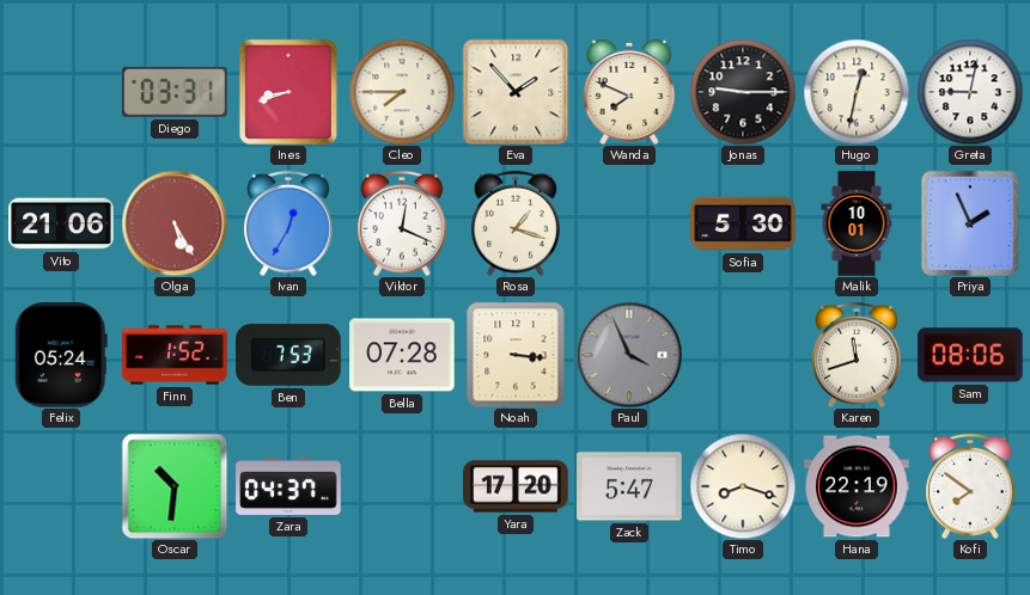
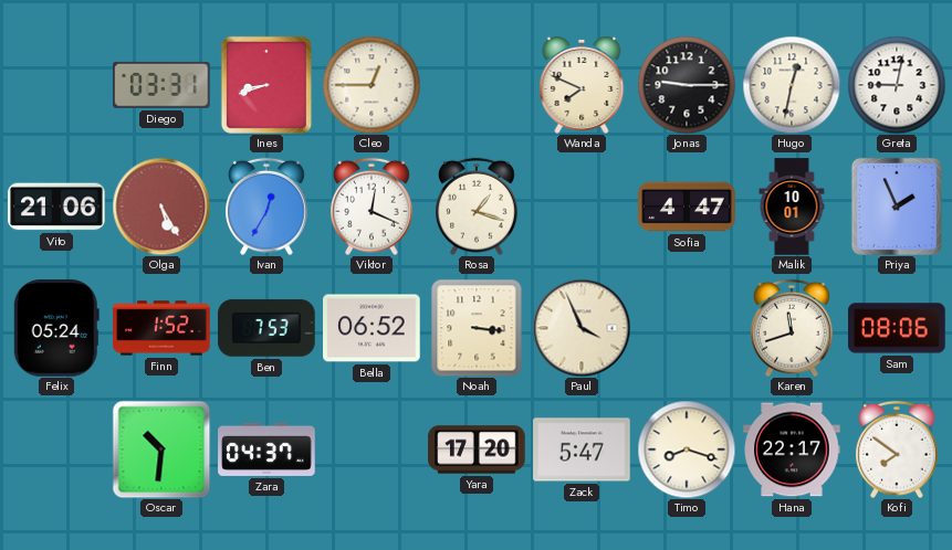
Cleo: 7:45 -> 12:45 (372, 85)
Eva: 1:53 -> none (516, 92)
Sofia: 5:30 -> 4:47 (687, 207)
Bella: 07:28 -> 06:52 (372, 328)
Paul dial: grey -> cream (582, 328)
Hana: 22:19 -> 22:17 (792, 449)
